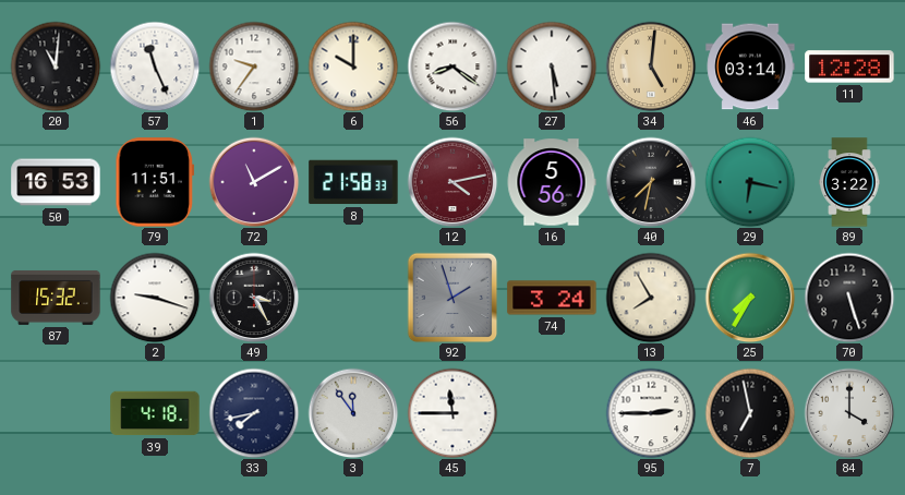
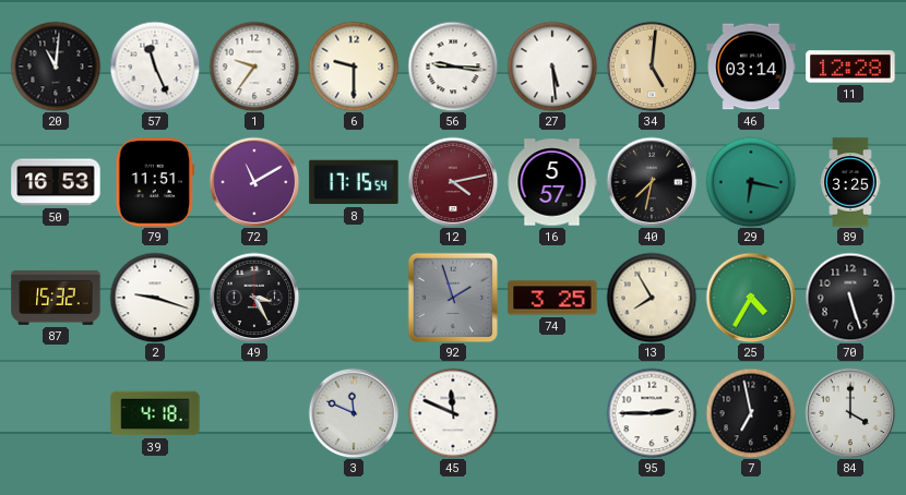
6: 10:00 -> 9:30 (354, 67)
56: 8:21 -> 9:16 (453, 67)
8: 21:58 -> 17:15 (354, 182)
16: 5:56 -> 5:57 (552, 182)
89: 3:22 -> 3:25 (850, 182)
74: 3:24 -> 3:25 (552, 298)
25: 7:35 -> 4:35 (751, 298)
33: 7:43 -> none (254, 413)
3: 11:54 -> 11:49 (354, 413)
45: 11:45 -> 11:49 (453, 413)
